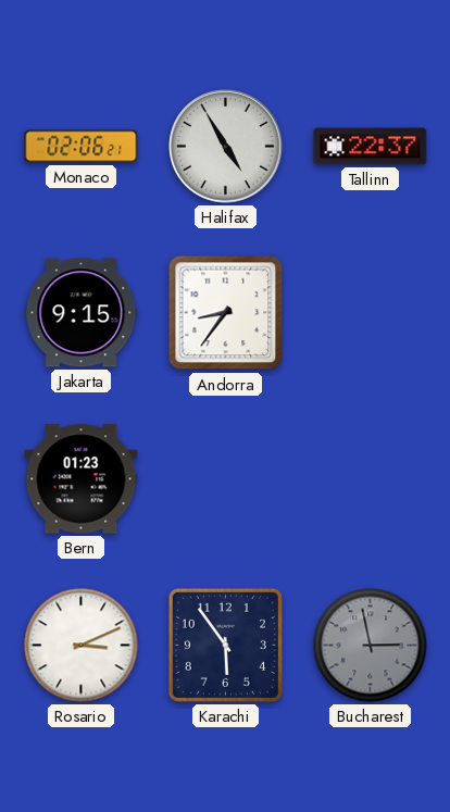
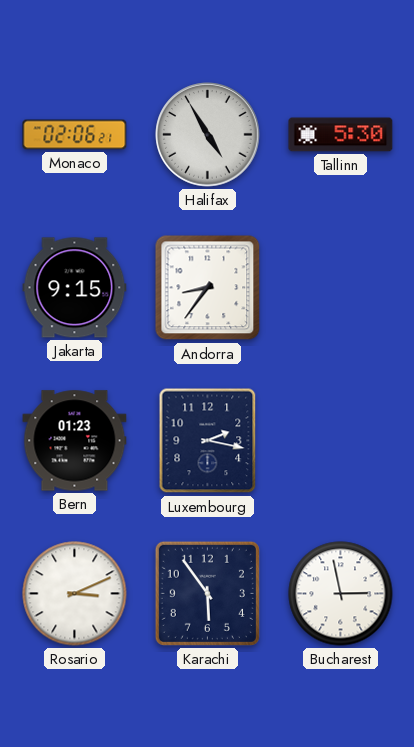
Tallinn: 22:37 -> 5:30 (341, 135)
Luxembourg: none -> 2:17 (208, 441)
Bucharest dial: grey -> white (341, 594)
